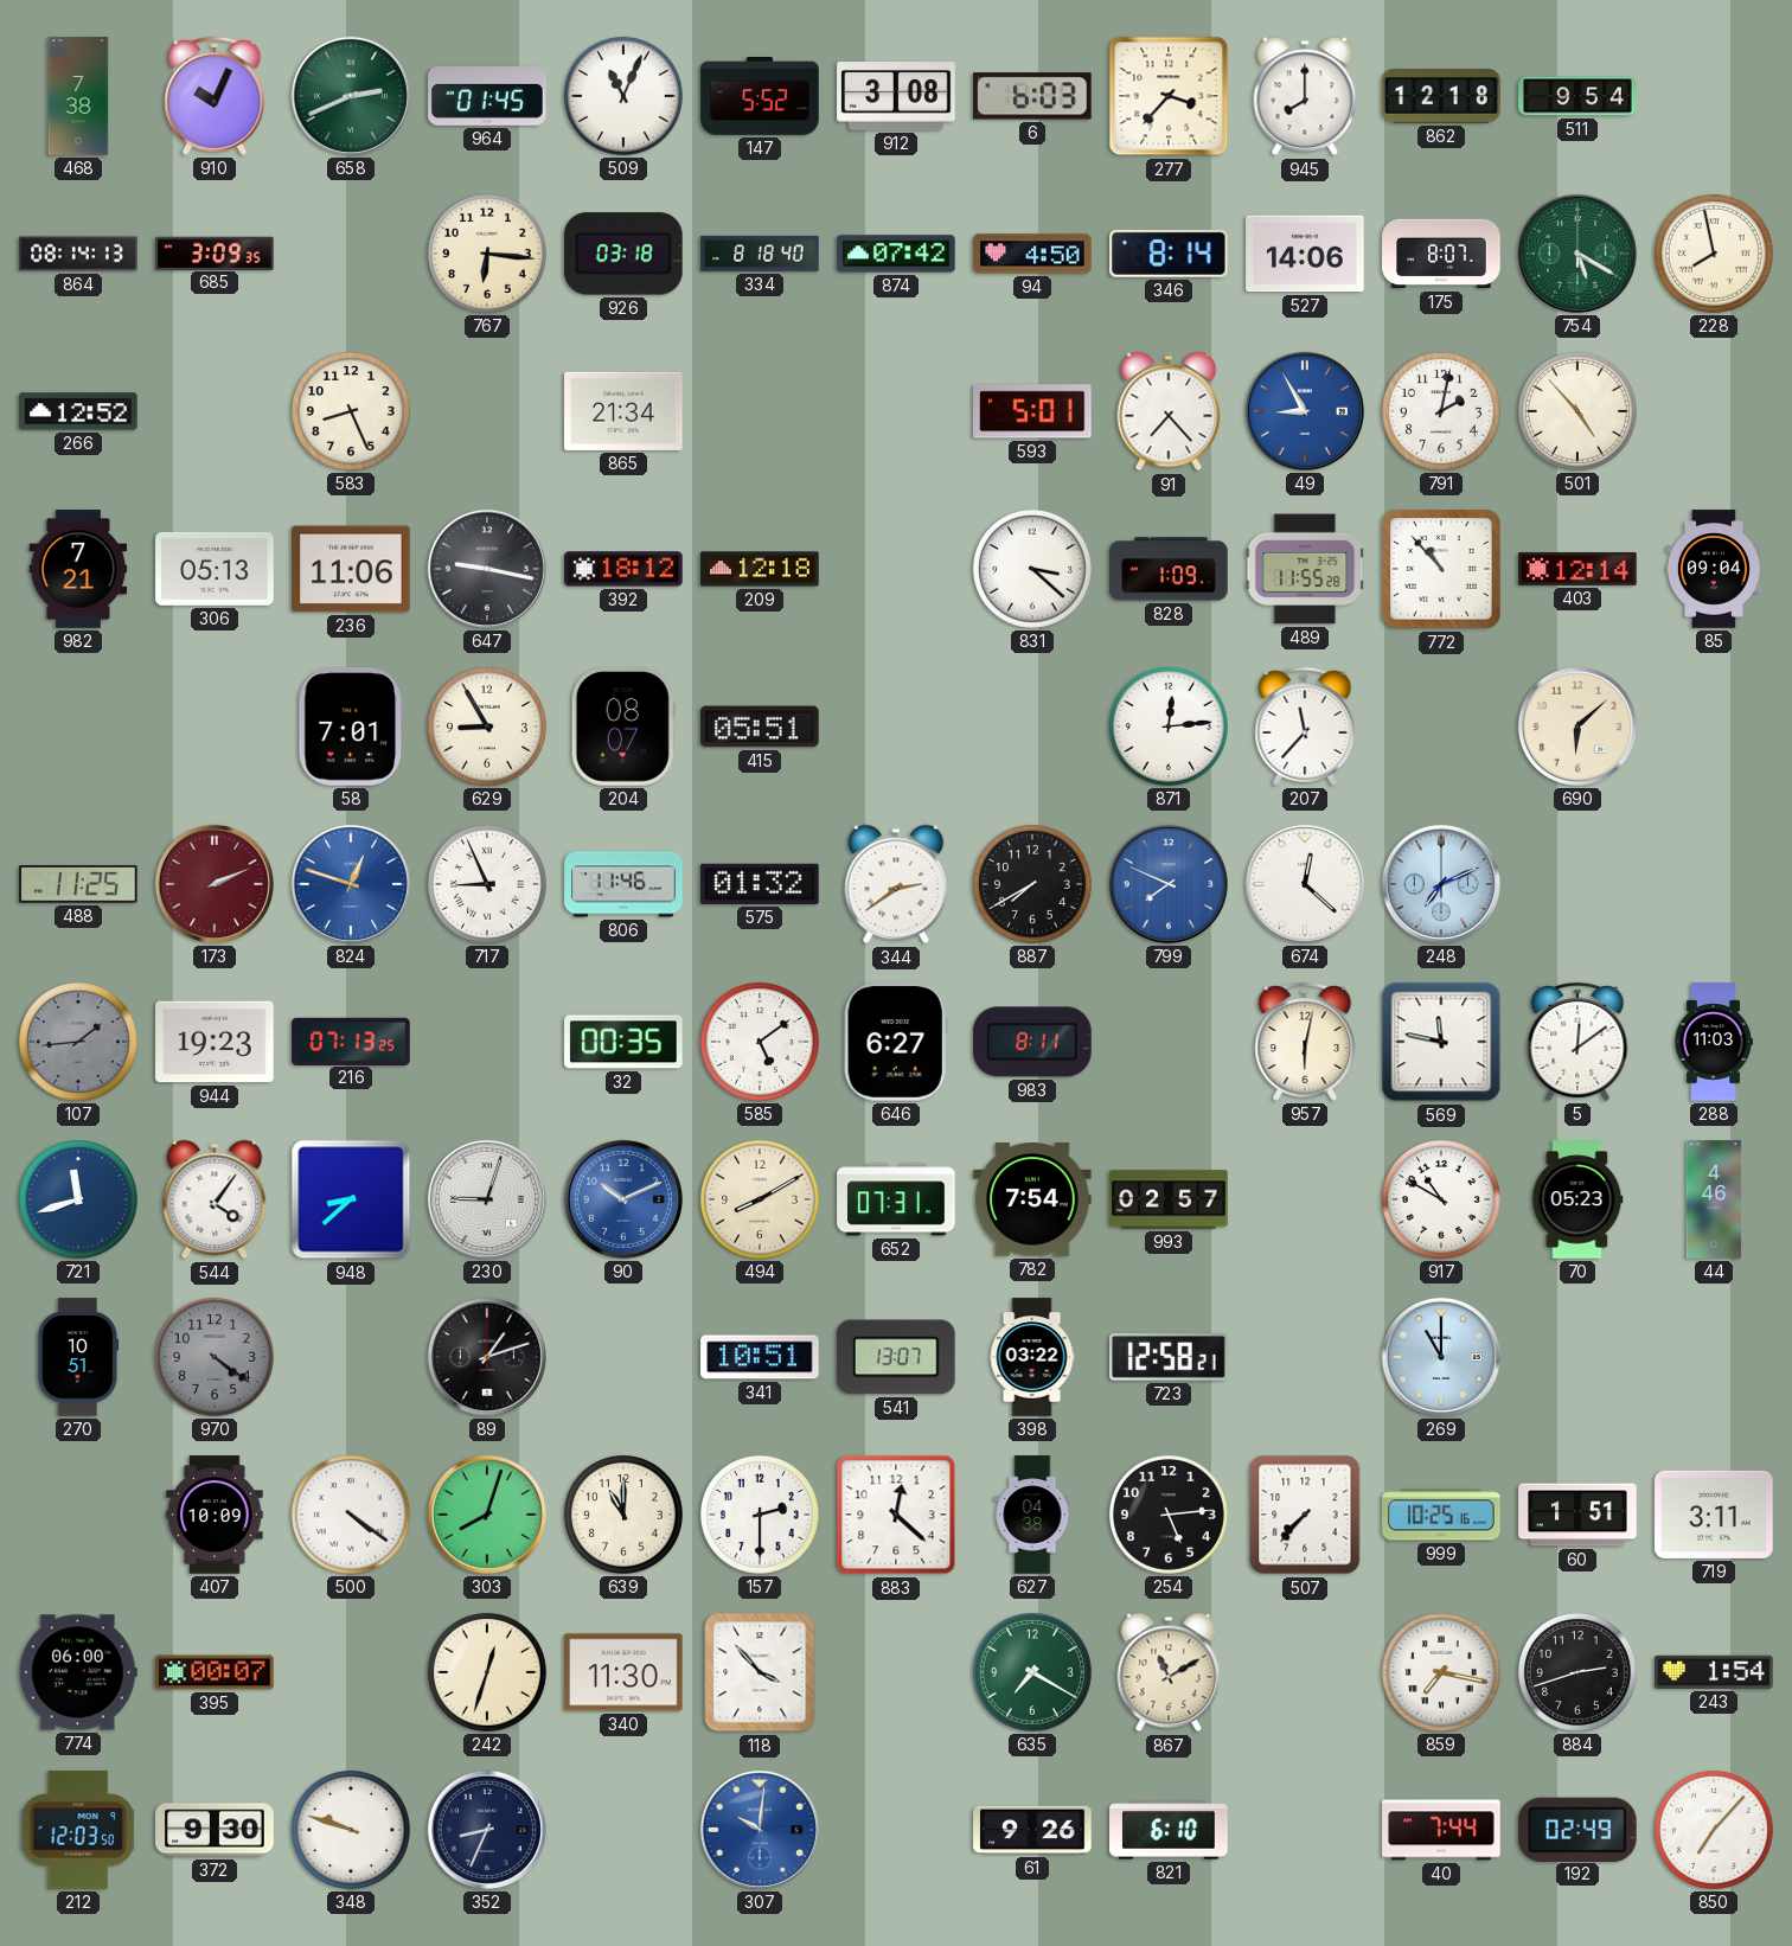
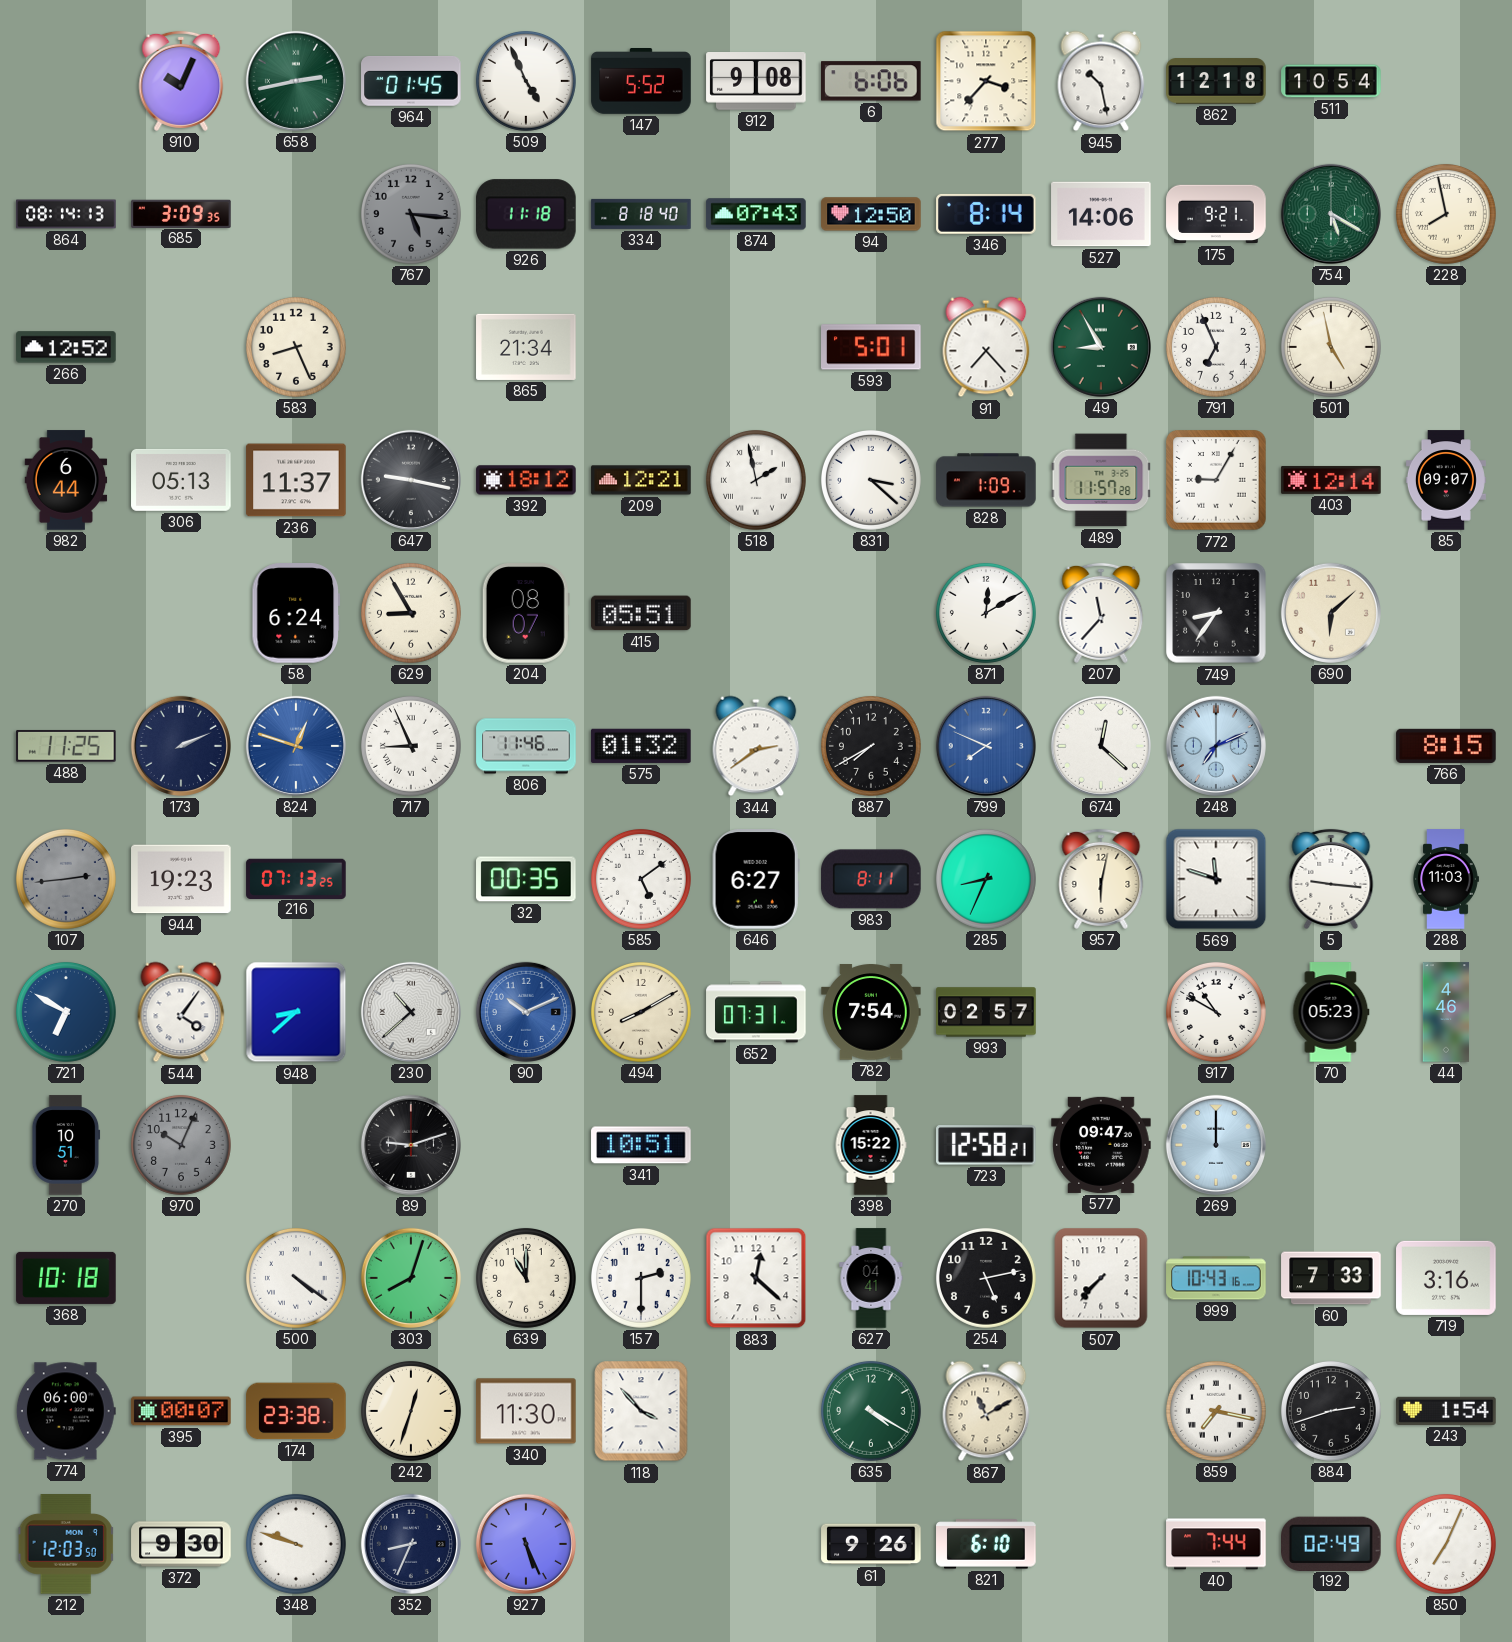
468: 7:38 -> none (78, 96)
658: 2:41 -> 2:43 (296, 81)
509: 11:04 -> 4:56 (526, 81)
912: 3:08 -> 9:08 (756, 82)
6: 6:03 -> 6:06 (872, 81)
945: 8:00 -> 10:28 (1101, 81)
511: 9:54 -> 10:54 (1331, 81)
767: 6:16 -> 5:16 (411, 214)
767 dial: cream -> grey (411, 214)
926: 03:18 -> 11:18 (527, 214)
874: 07:42 -> 07:43 (756, 214)
94: 4:50 -> 12:50 (871, 214)
175: 8:07 -> 9:21 (1216, 214)
49 dial: blue -> green (1101, 347)
791: 2:02 -> 6:56 (1216, 347)
501: 4:53 -> 4:58 (1331, 347)
982: 7:21 -> 6:44 (66, 480)
236: 11:06 -> 11:37 (296, 480)
209: 12:18 -> 12:21 (641, 480)
518: none -> 1:58 (756, 480)
489: 11:55 -> 11:57 (1101, 480)
772: 10:53 -> 9:05 (1216, 480)
85: 09:04 -> 09:07 (1446, 480)
58: 7:01 -> 6:24 (296, 613)
871: 12:14 -> 12:10 (986, 613)
749: none -> 8:36 (1216, 613)
173 dial: burgundy -> navy (181, 746)
766: none -> 8:15 (1446, 746)
107: 1:44 -> 2:44 (66, 879)
285: none -> 8:34 (986, 879)
569: 11:47 -> 11:48 (1216, 879)
5: 12:09 -> 9:16 (1331, 879)
721: 11:42 -> 6:50 (66, 1012)
230: 9:03 -> 10:38 (411, 1012)
970: 4:21 -> 10:04 (181, 1145)
89: 1:12 -> 9:12 (411, 1145)
541: 13:07 -> none (897, 1357)
398: 03:22 -> 15:22 (871, 1145)
577: none -> 09:47 (1101, 1145)
269: 11:00 -> 12:00 (1216, 1145)
368: none -> 10:18 (66, 1278)
407: 10:09 -> none (215, 1515)
627: 04:38 -> 04:41 (871, 1278)
254: 5:14 -> 5:13 (986, 1278)
999: 10:25 -> 10:43 (1216, 1278)
60: 1:51 -> 7:33 (1331, 1278)
719: 3:11 -> 3:16 (1446, 1278)
174: none -> 23:38 (296, 1411)
635: 7:20 -> 4:20 (871, 1411)
927: none -> 5:26 (526, 1544)
307: 10:01 -> none (760, 1830)
850: 7:07 -> 7:04 (1446, 1544)
